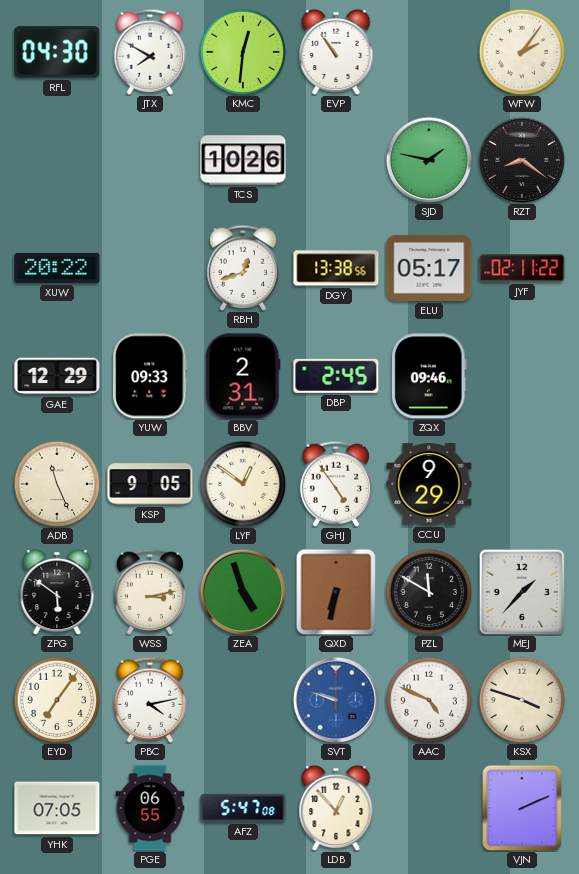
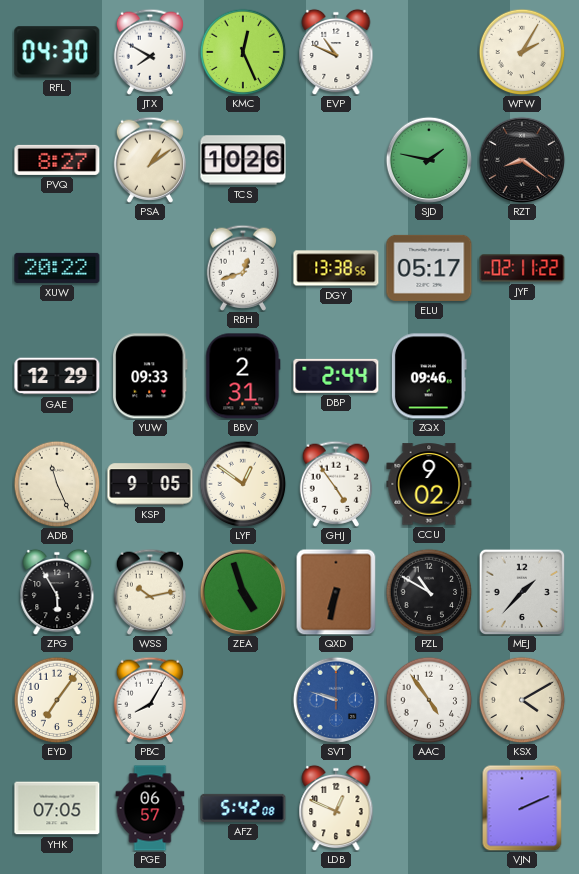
KMC: 12:31 -> 12:26 (243, 52)
EVP: 10:54 -> 10:49 (336, 52)
WFW: 2:06 -> 2:05 (522, 52)
PVQ: none -> 8:27 (57, 160)
PSA: none -> 1:09 (149, 160)
DBP: 2:45 -> 2:44 (336, 376)
CCU: 9:29 -> 9:02 (429, 484)
ZPG: 5:51 -> 5:55 (57, 592)
WSS: 3:13 -> 10:13 (149, 592)
PZL: 11:50 -> 10:50 (429, 592)
PBC: 4:13 -> 8:05 (149, 700)
AAC: 4:49 -> 4:54 (429, 700)
KSX: 3:48 -> 4:10 (522, 700)
PGE: 06:55 -> 06:57 (150, 808)
AFZ: 5:47 -> 5:42 (243, 808)
LDB: 12:53 -> 12:49 (336, 808)
